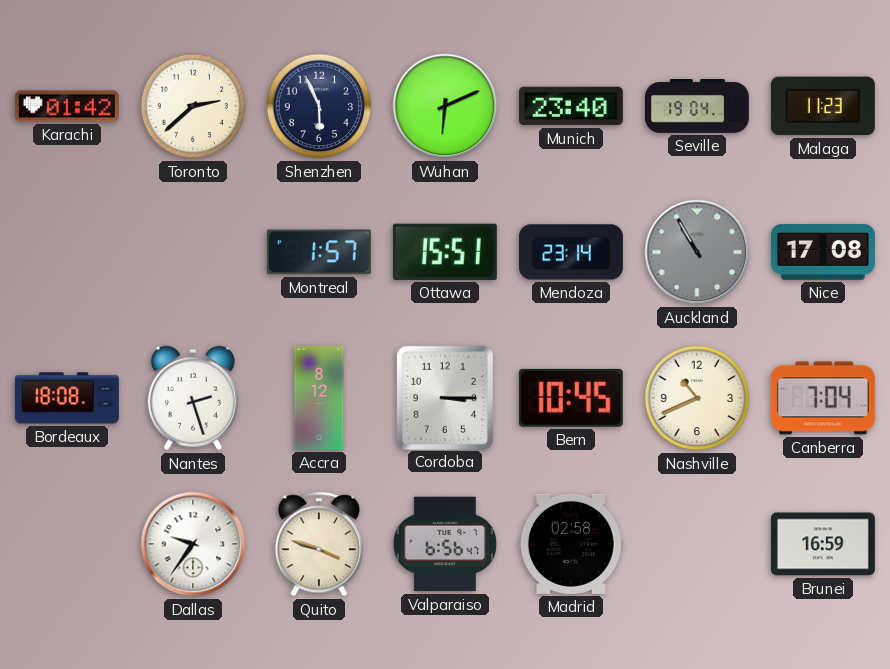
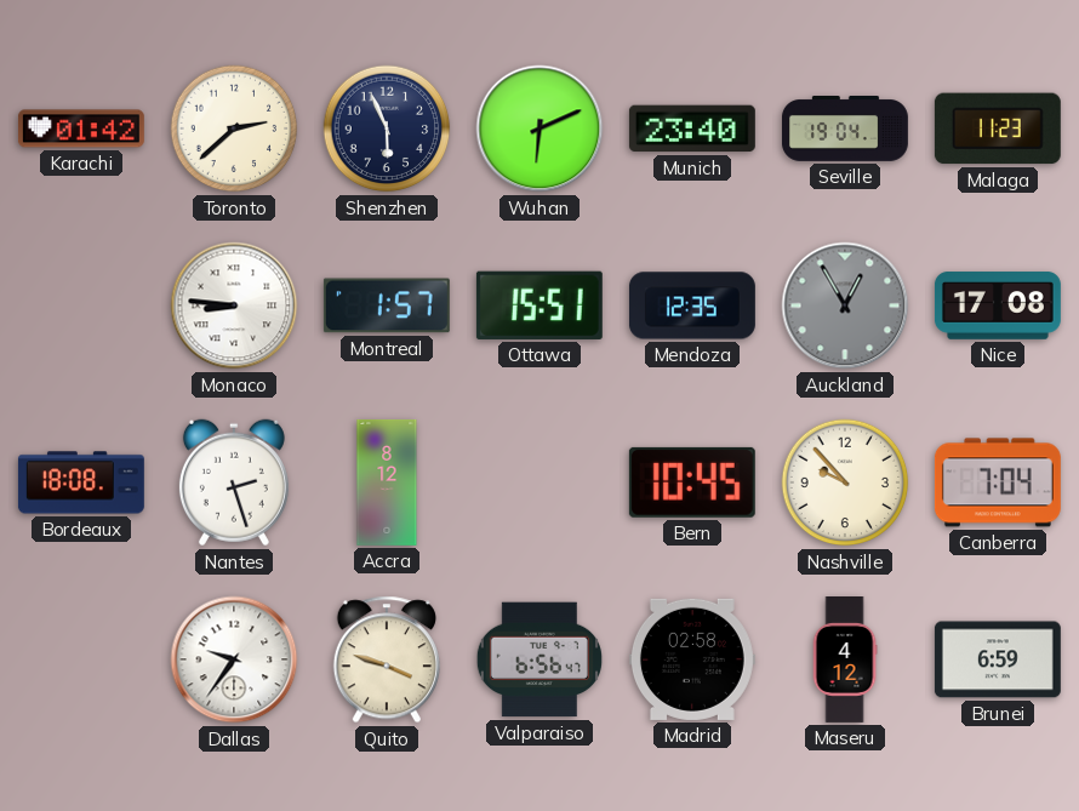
Monaco: none -> 8:46 (234, 305)
Mendoza: 23:14 -> 12:35 (692, 305)
Auckland: 10:55 -> 12:55 (845, 305)
Cordoba: 3:15 -> none (444, 397)
Nashville: 10:41 -> 9:53 (845, 482)
Maseru: none -> 4:12 (845, 661)
Brunei: 16:59 -> 6:59 (998, 659)
